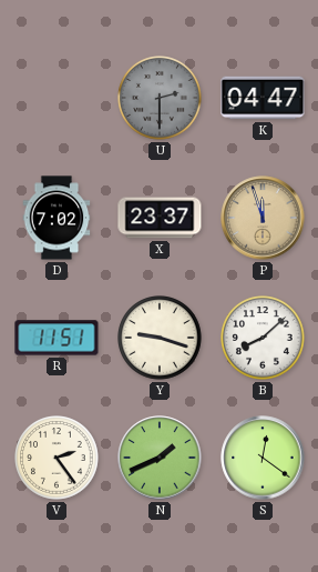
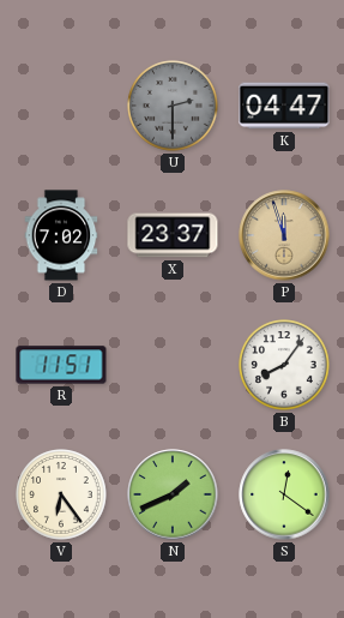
Y: 9:18 -> none (161, 339)
B: 8:08 -> 8:06 (285, 366)
V: 2:24 -> 6:24 (62, 496)
